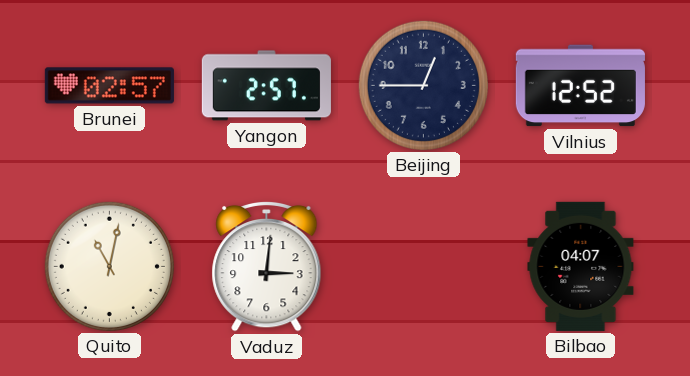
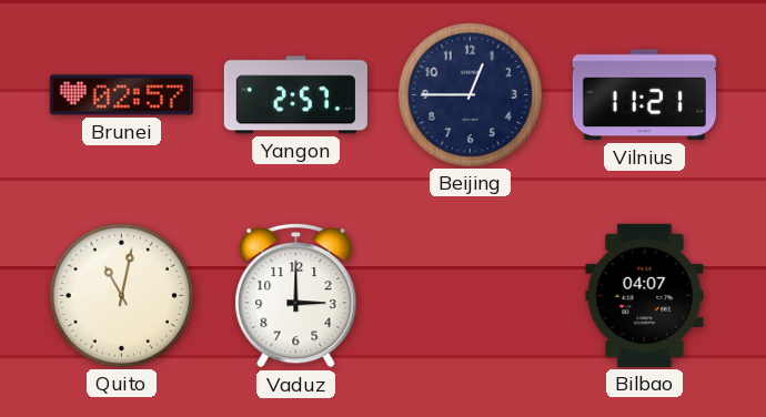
Vilnius: 12:52 -> 11:21 (644, 95)
Vaduz: 3:01 -> 3:00 (296, 295)
